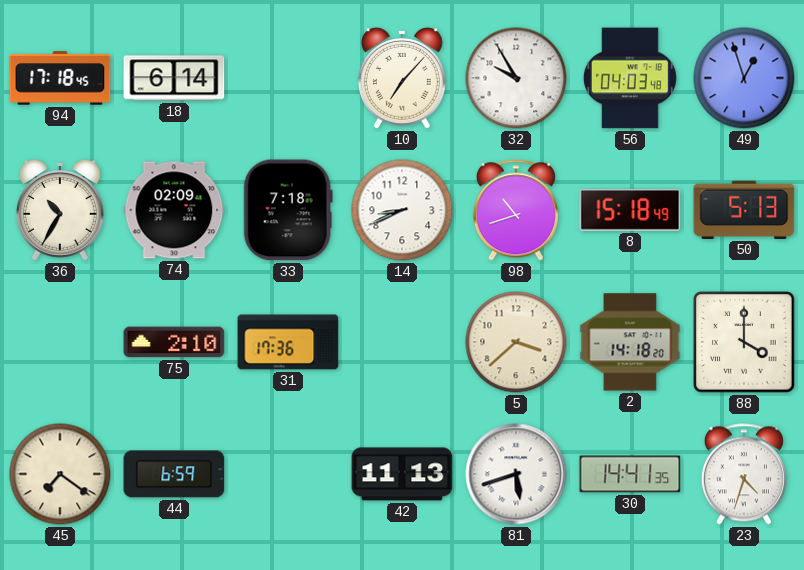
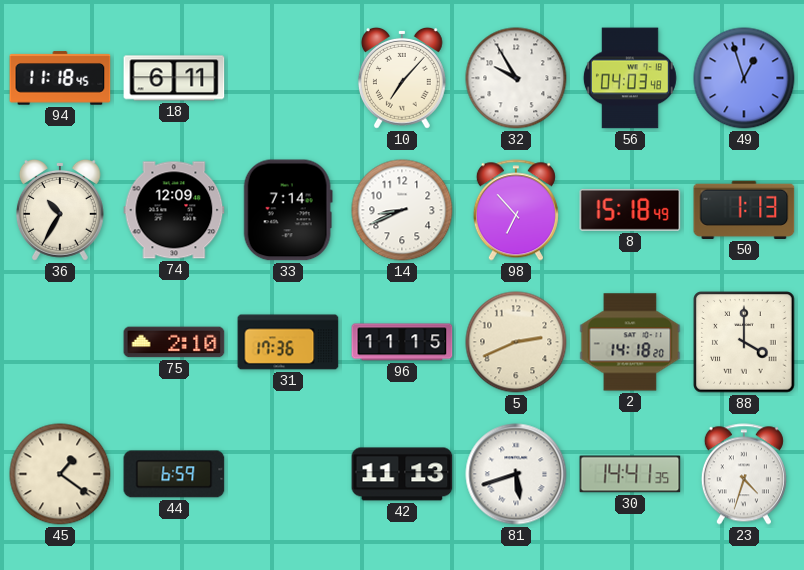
94: 17:18 -> 11:18 (60, 78)
18: 6:14 -> 6:11 (174, 78)
74: 02:09 -> 12:09 (174, 210)
33: 7:18 -> 7:14 (288, 210)
98: 10:42 -> 6:53 (516, 210)
50: 5:13 -> 1:13 (744, 210)
96: none -> 11:15 (402, 342)
5: 3:38 -> 2:41 (516, 342)
45: 7:21 -> 1:21 (60, 474)
